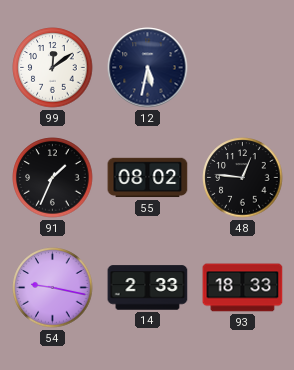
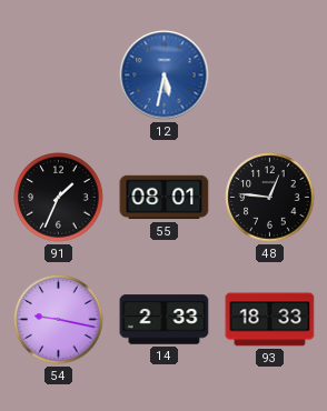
99: 12:09 -> none (53, 68)
12 dial: navy -> blue (165, 76)
55: 08:02 -> 08:01 (165, 198)
